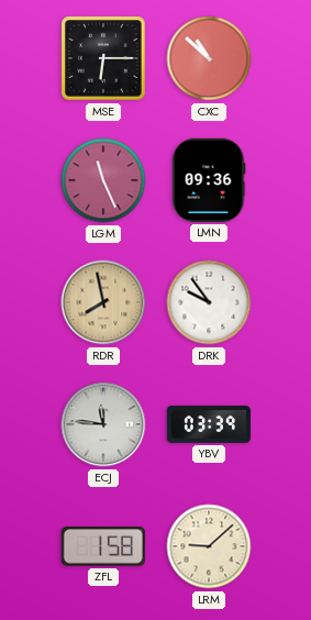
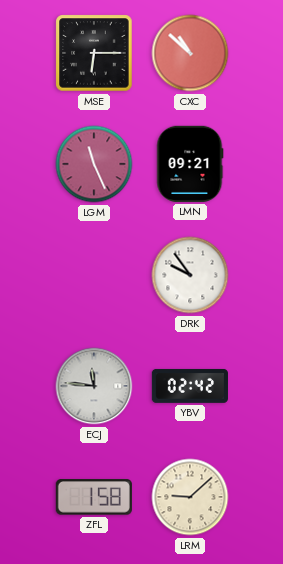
LMN: 09:36 -> 09:21 (190, 164)
RDR: 7:58 -> none (103, 302)
YBV: 03:39 -> 02:42 (190, 386)
